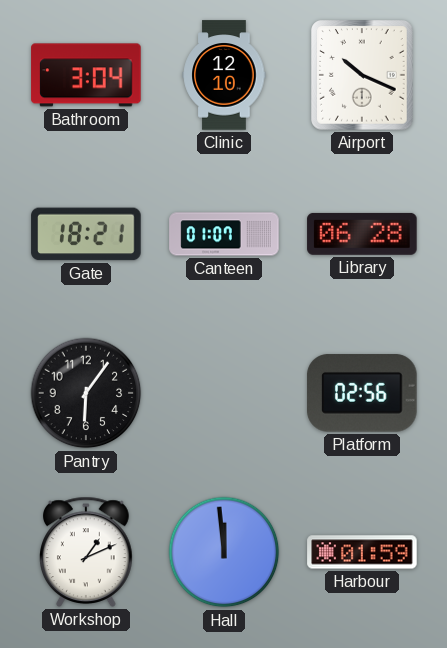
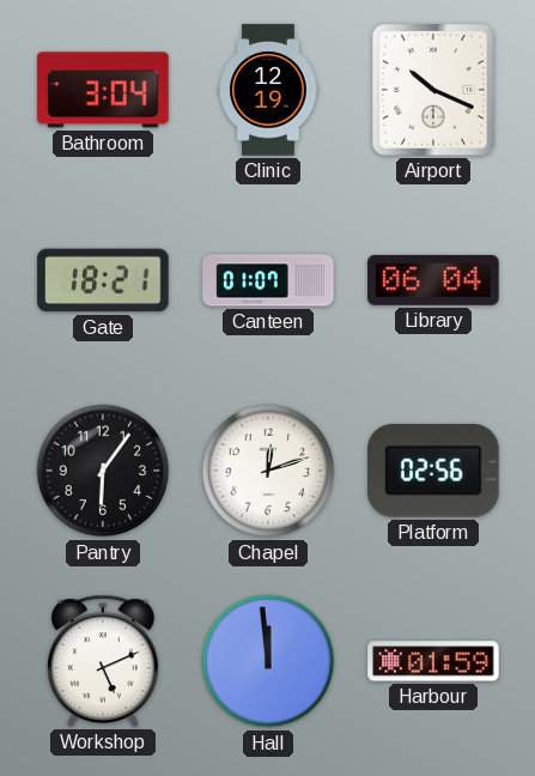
Clinic: 12:10 -> 12:19 (268, 90)
Library: 06:28 -> 06:04 (433, 280)
Chapel: none -> 12:12 (268, 471)
Workshop: 1:11 -> 5:11 (104, 661)
